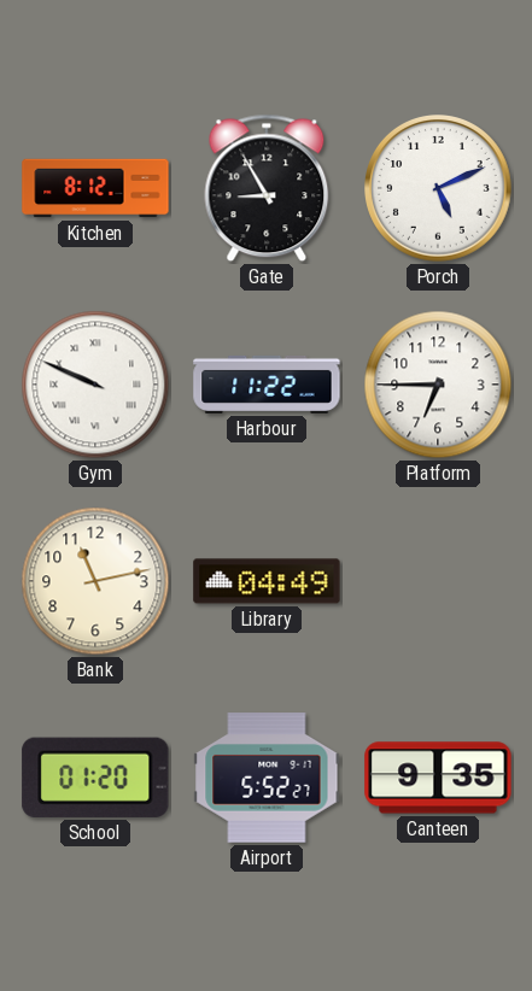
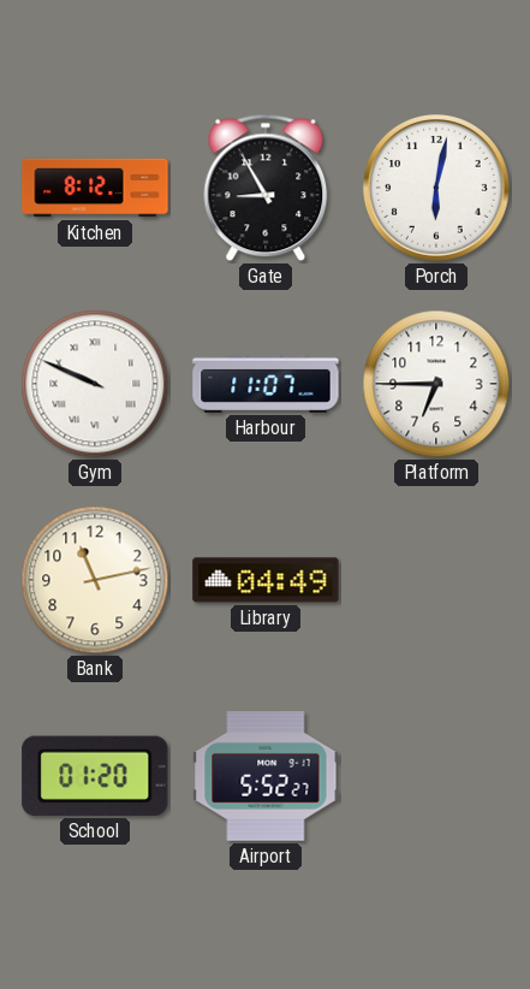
Porch: 5:11 -> 6:02 (437, 189)
Harbour: 11:22 -> 11:07 (266, 384)
Canteen: 9:35 -> none (438, 778)
